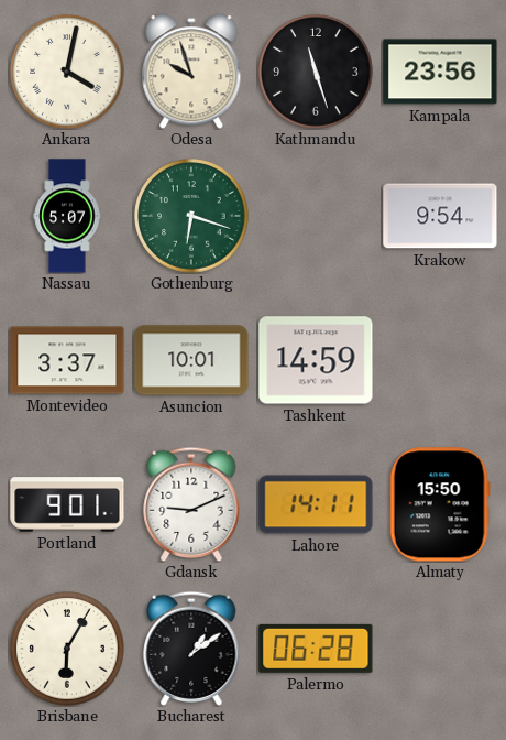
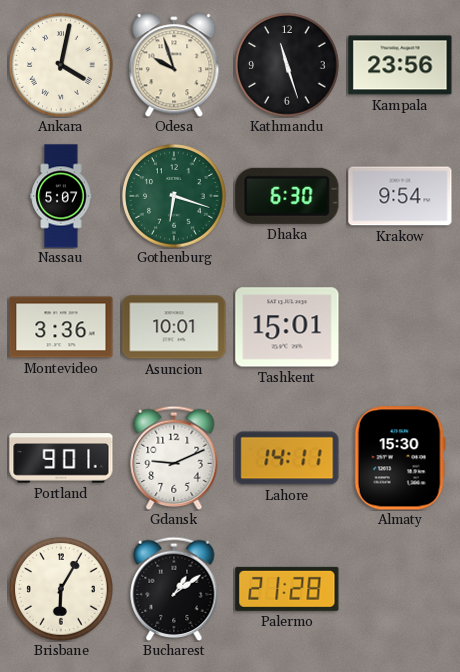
Dhaka: none -> 6:30 (287, 196)
Montevideo: 3:37 -> 3:36 (61, 327)
Tashkent: 14:59 -> 15:01 (287, 327)
Almaty: 15:50 -> 15:30 (400, 458)
Palermo: 06:28 -> 21:28 (287, 589)
